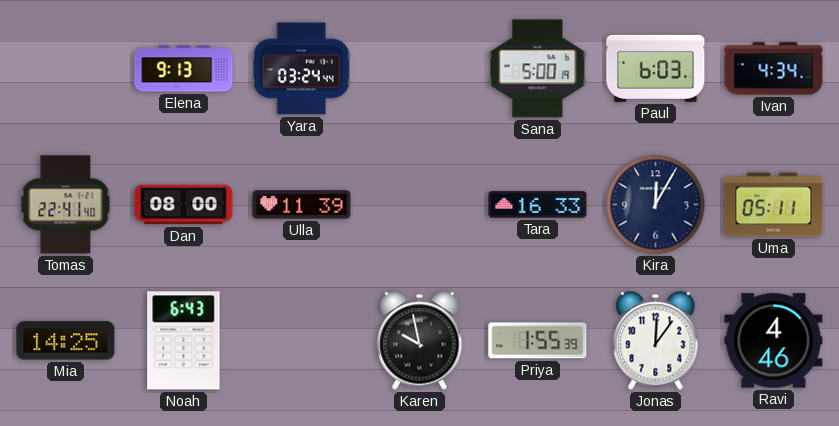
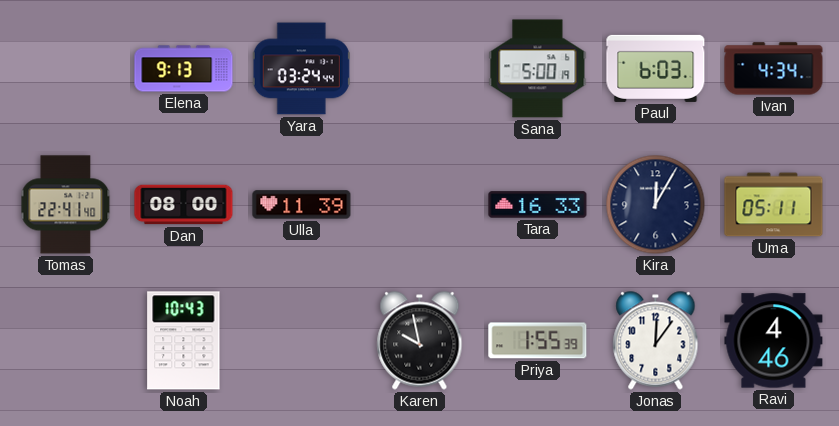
Mia: 14:25 -> none (66, 341)
Noah: 6:43 -> 10:43 (184, 341)
